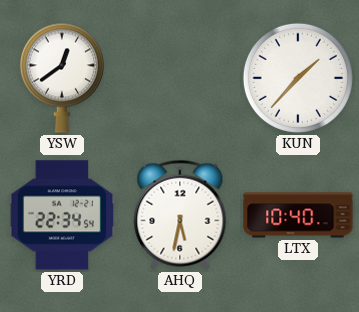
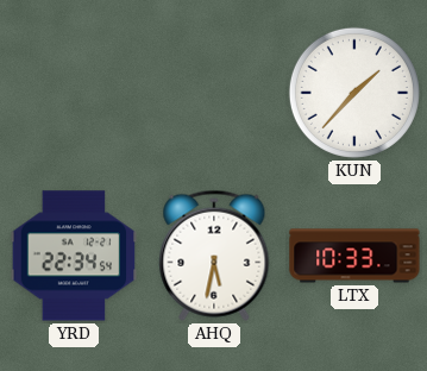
YSW: 12:39 -> none (62, 78)
LTX: 10:40 -> 10:33 (354, 256)
